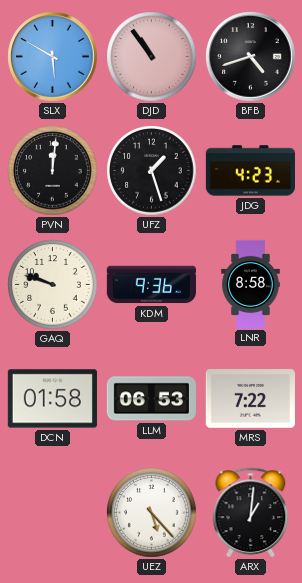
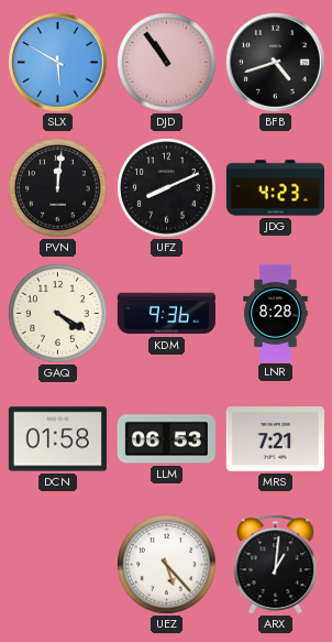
UFZ: 1:27 -> 8:11 (167, 188)
GAQ: 9:48 -> 4:20 (58, 314)
LNR: 8:58 -> 8:28 (276, 313)
MRS: 7:22 -> 7:21 (275, 439)
